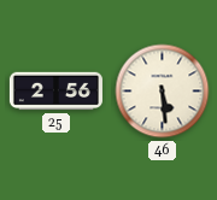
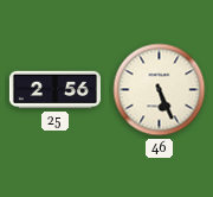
46: 5:29 -> 5:26 (160, 90)
